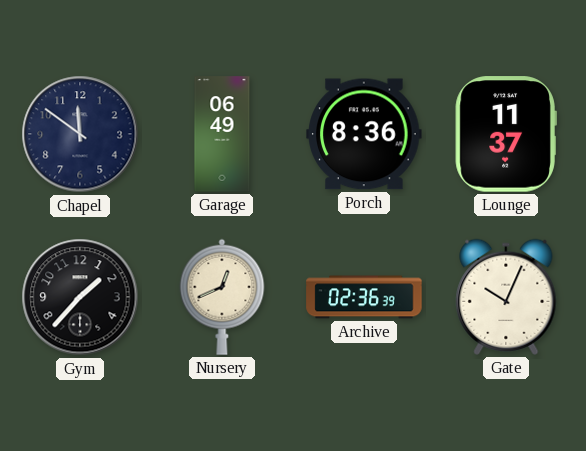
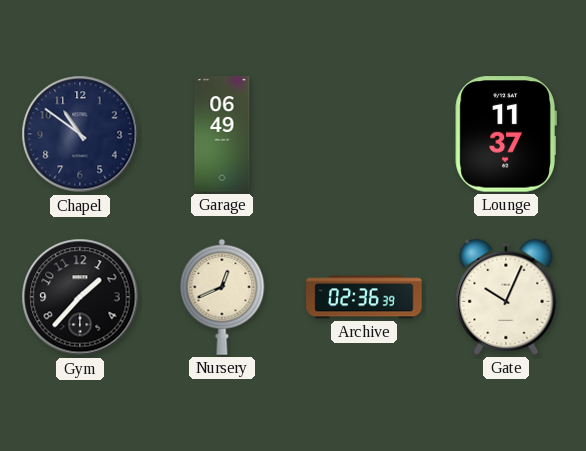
Chapel: 11:51 -> 10:51 (80, 134)
Porch: 8:36 -> none (364, 134)
